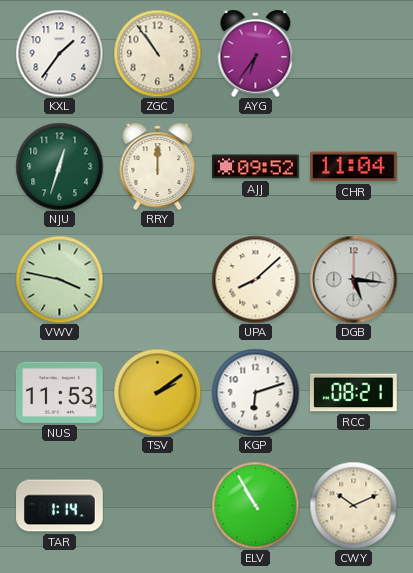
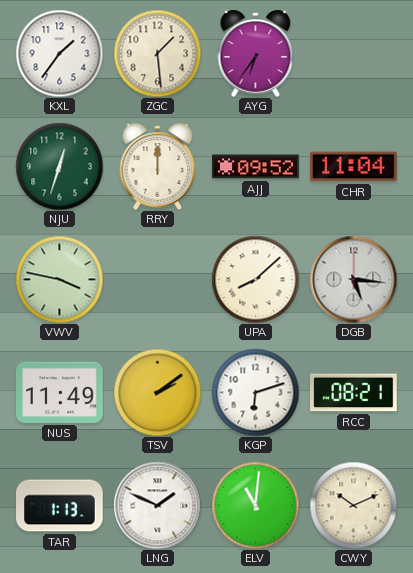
ZGC: 10:54 -> 1:29 (157, 53)
NUS: 11:53 -> 11:49 (60, 392)
TAR: 1:14 -> 1:13 (60, 506)
LNG: none -> 1:49 (157, 505)
ELV: 10:55 -> 11:01 (255, 505)
